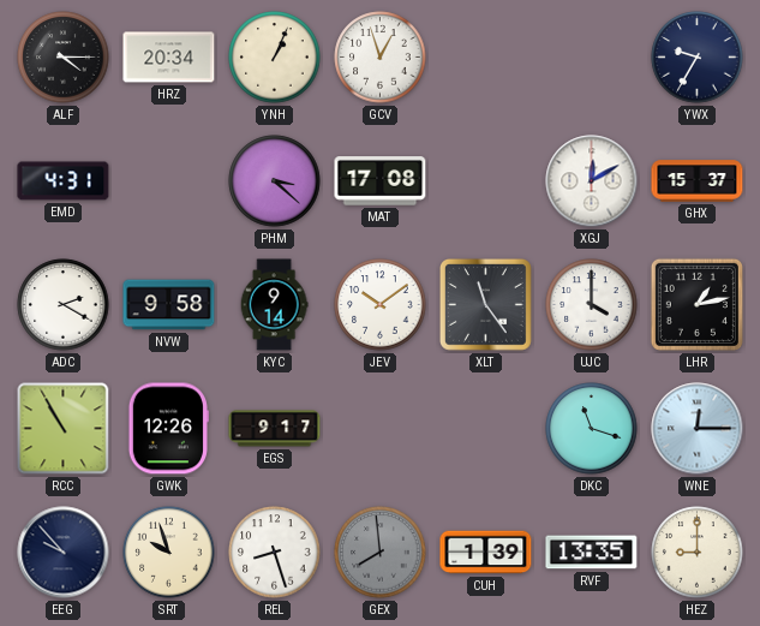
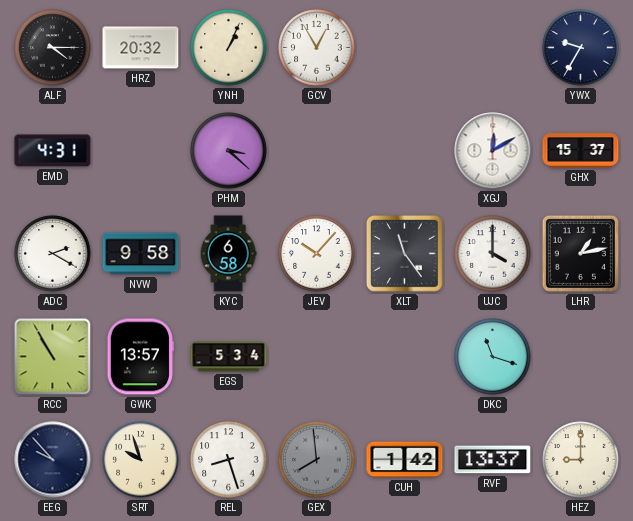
HRZ: 20:34 -> 20:32 (141, 48)
GCV: 12:57 -> 12:55 (317, 48)
MAT: 17:08 -> none (381, 181)
KYC: 9:14 -> 6:58 (228, 254)
JEV: 10:09 -> 10:07 (317, 254)
GWK: 12:26 -> 13:57 (140, 357)
EGS: 9:17 -> 5:34 (229, 357)
WNE: 12:15 -> none (698, 429)
CUH: 1:39 -> 1:42 (405, 460)
RVF: 13:35 -> 13:37 (493, 460)
